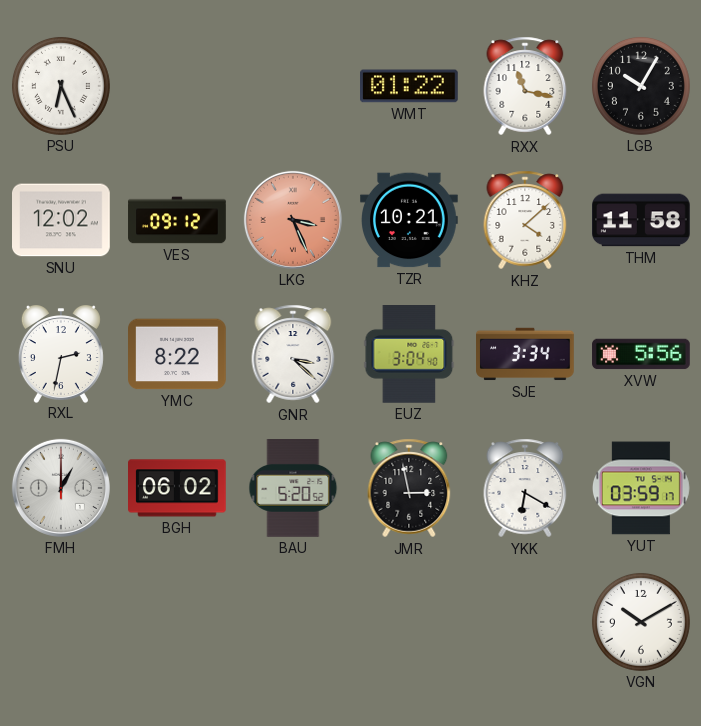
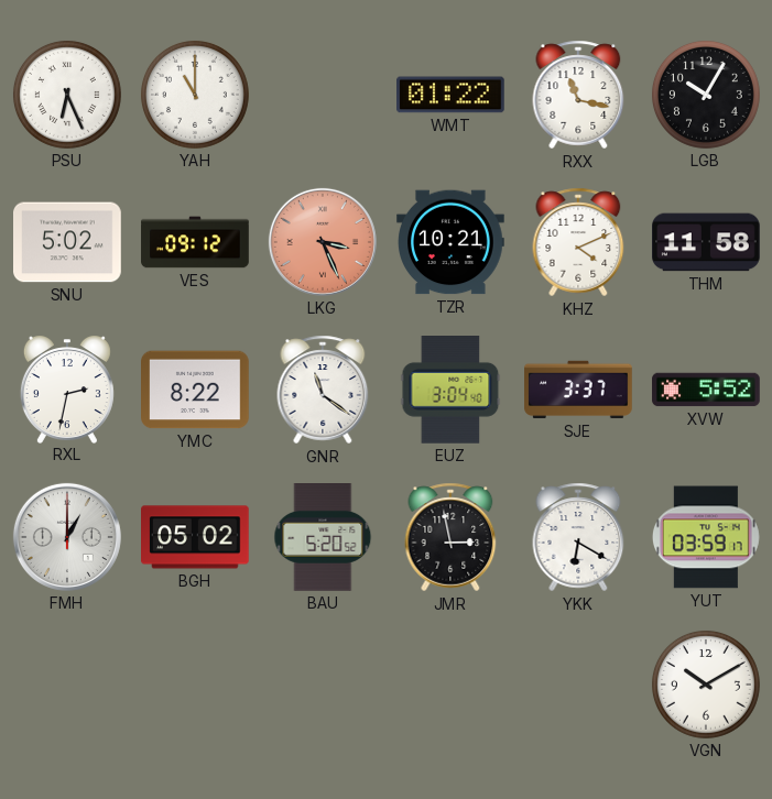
YAH: none -> 11:00 (195, 95)
SNU: 12:02 -> 5:02 (68, 242)
KHZ: 4:08 -> 4:11 (578, 242)
GNR: 3:22 -> 11:21 (323, 390)
SJE: 3:34 -> 3:37 (578, 390)
XVW: 5:56 -> 5:52 (706, 390)
BGH: 06:02 -> 05:02 (196, 537)
